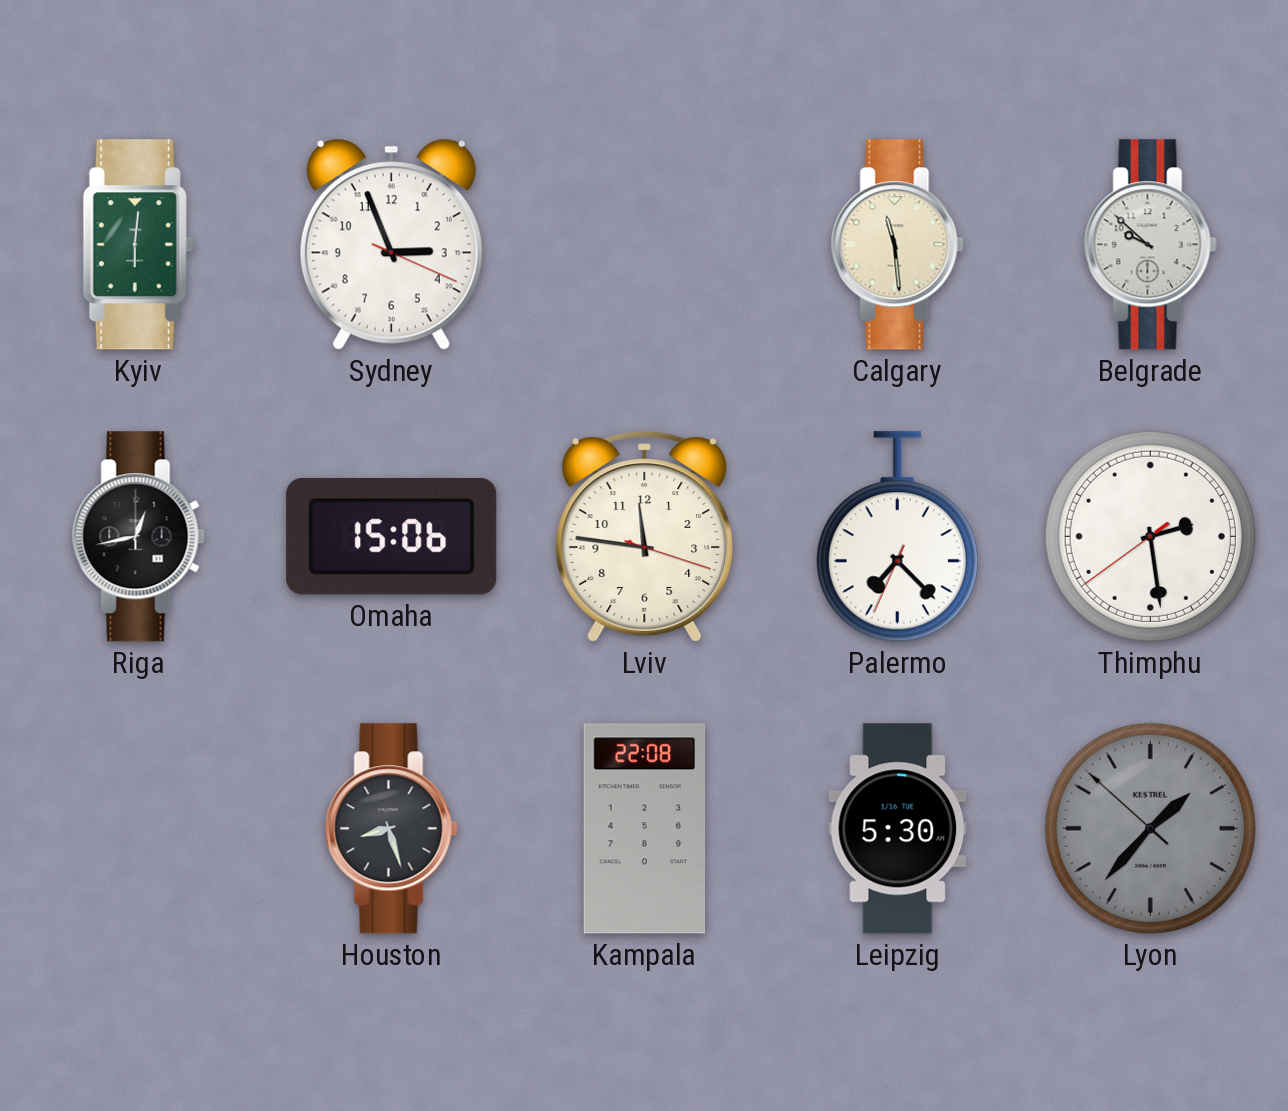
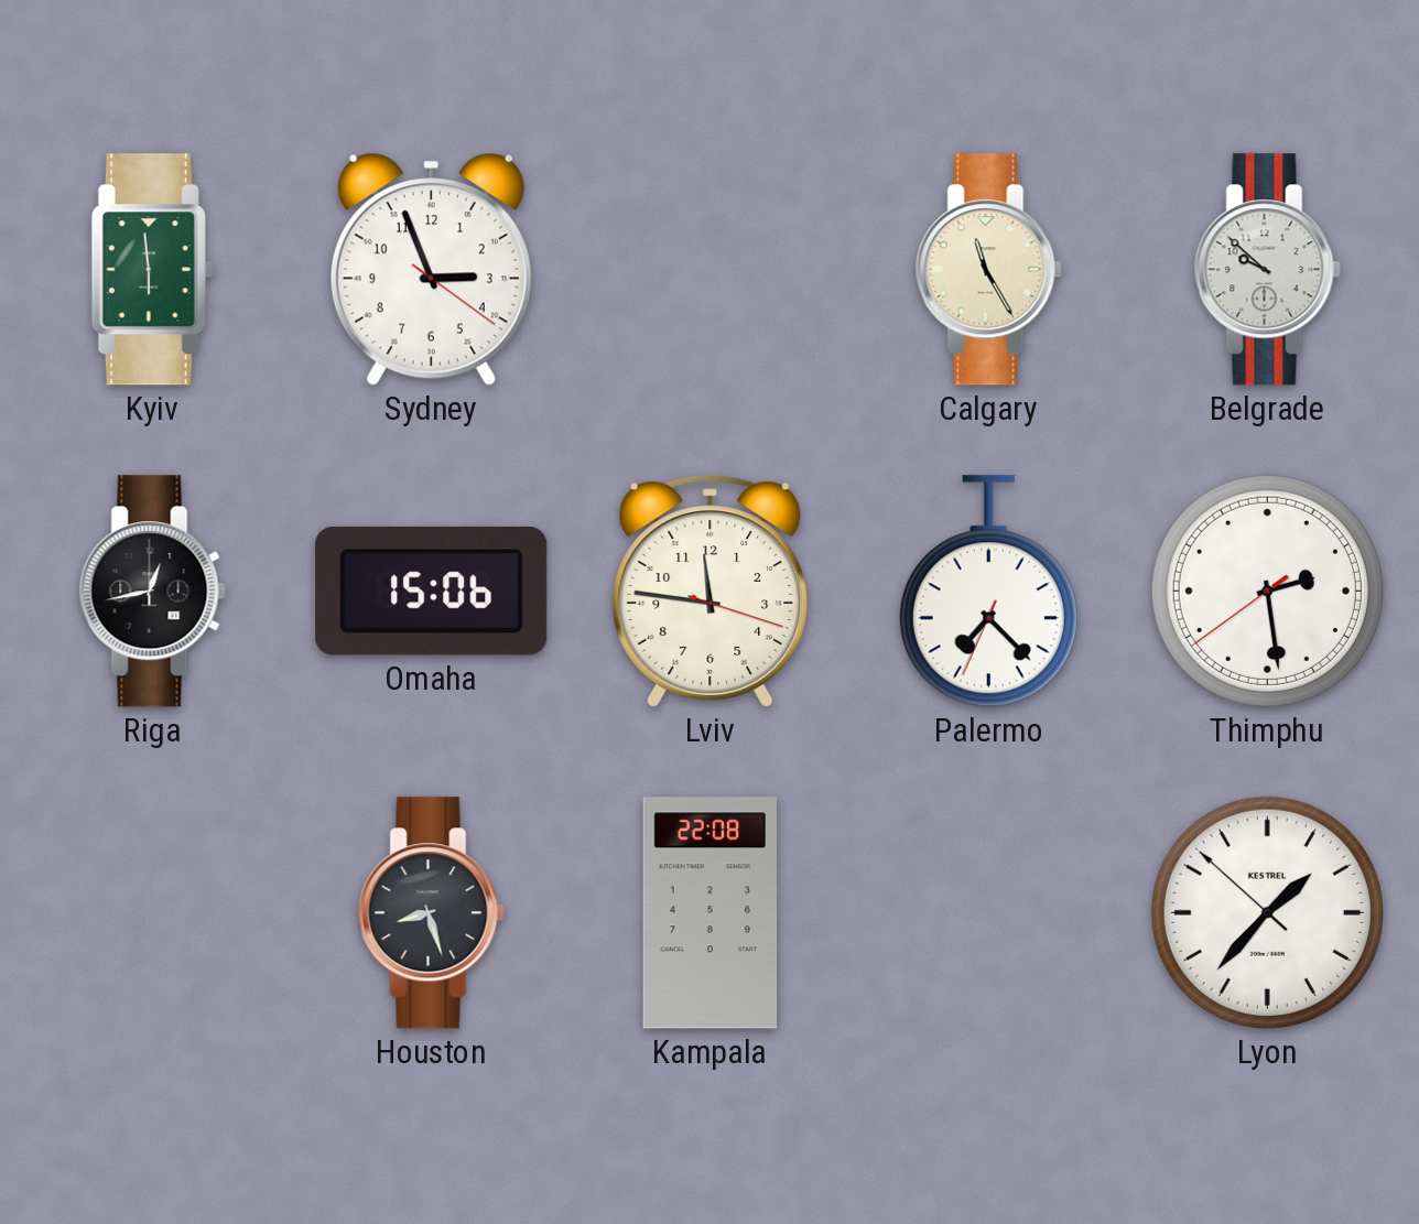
Kyiv: 6:01 -> 5:59 (152, 270)
Sydney: 2:56:19 -> 2:56:21 (431, 269)
Calgary: 11:29 -> 11:25 (988, 270)
Leipzig: 5:30 -> none (898, 829)
Lyon dial: grey -> white (1267, 912)
